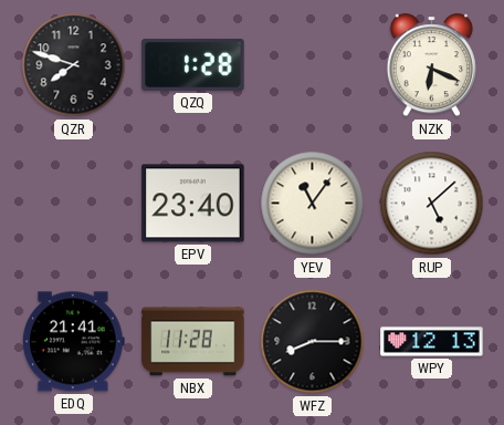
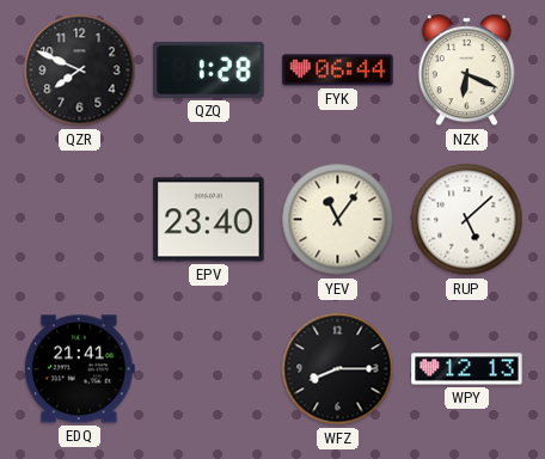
QZR: 7:48 -> 7:49 (80, 71)
FYK: none -> 06:44 (338, 71)
NBX: 11:28 -> none (193, 342)
